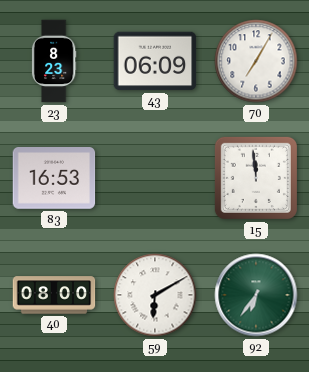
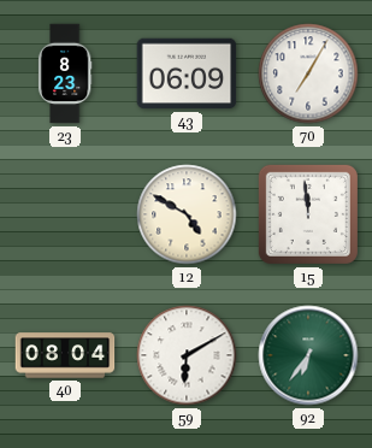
83: 16:53 -> none (54, 178)
12: none -> 4:50 (187, 214)
40: 08:00 -> 08:04 (65, 355)
